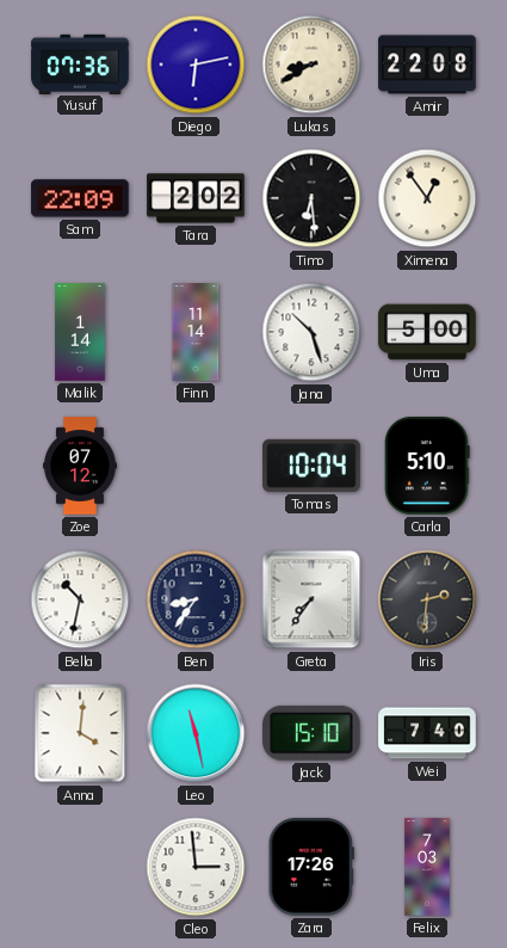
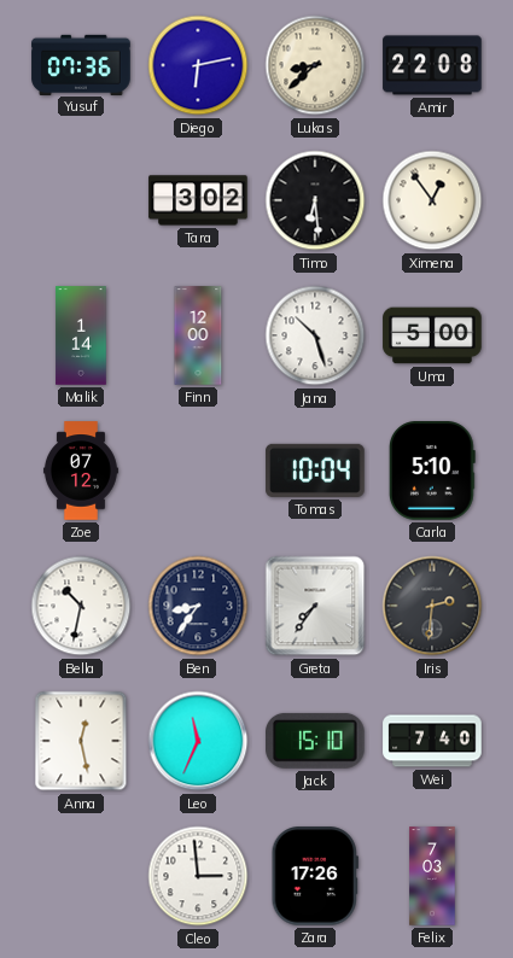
Lukas: 8:40 -> 8:38 (315, 65)
Sam: 22:09 -> none (80, 198)
Tara: 2:02 -> 3:02 (198, 200)
Finn: 11:14 -> 12:00 (198, 335)
Anna: 4:01 -> 12:28 (81, 741)
Leo: 11:28 -> 11:34 (198, 741)
